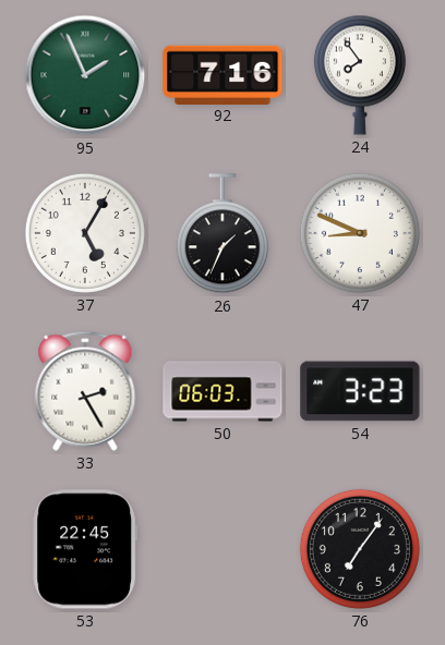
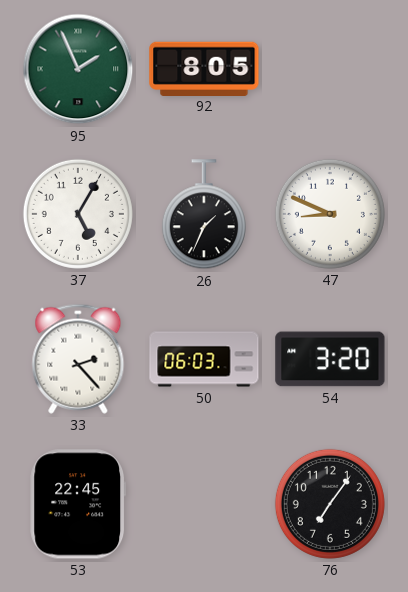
92: 7:16 -> 8:05 (204, 68)
24: 7:54 -> none (360, 75)
33: 2:25 -> 2:23 (78, 359)
54: 3:23 -> 3:20 (330, 359)
